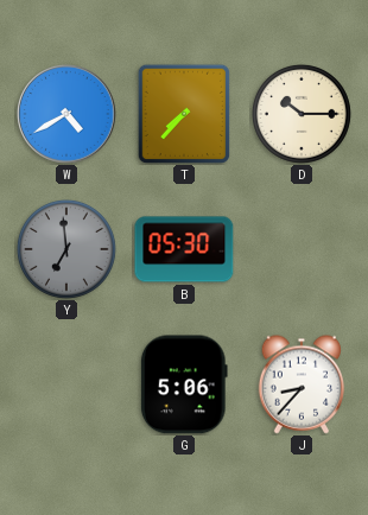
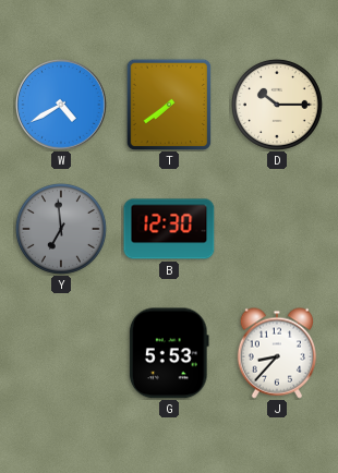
T: 7:37 -> 7:39 (169, 105)
B: 05:30 -> 12:30 (169, 229)
G: 5:06 -> 5:53 (169, 353)
